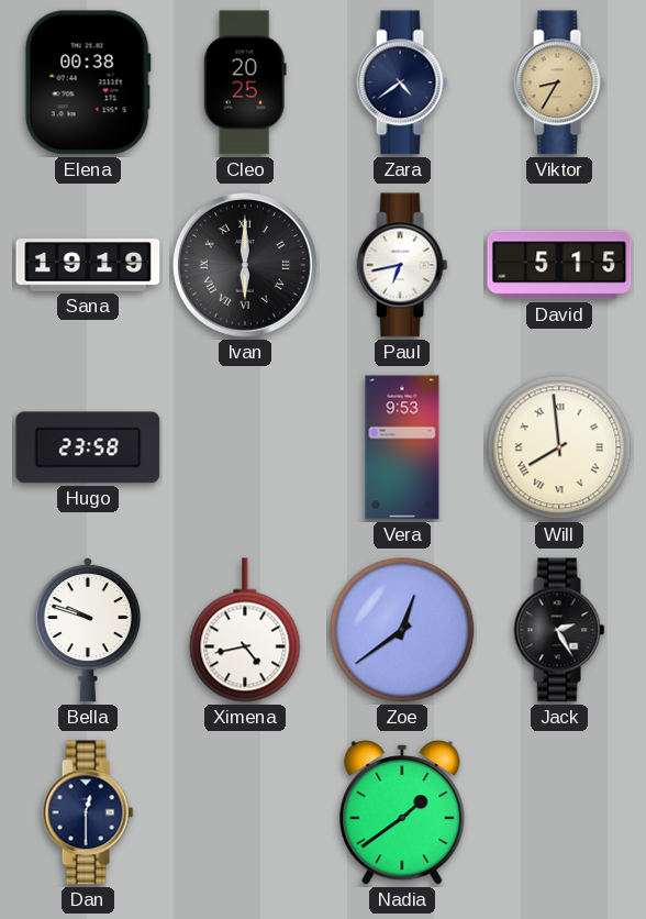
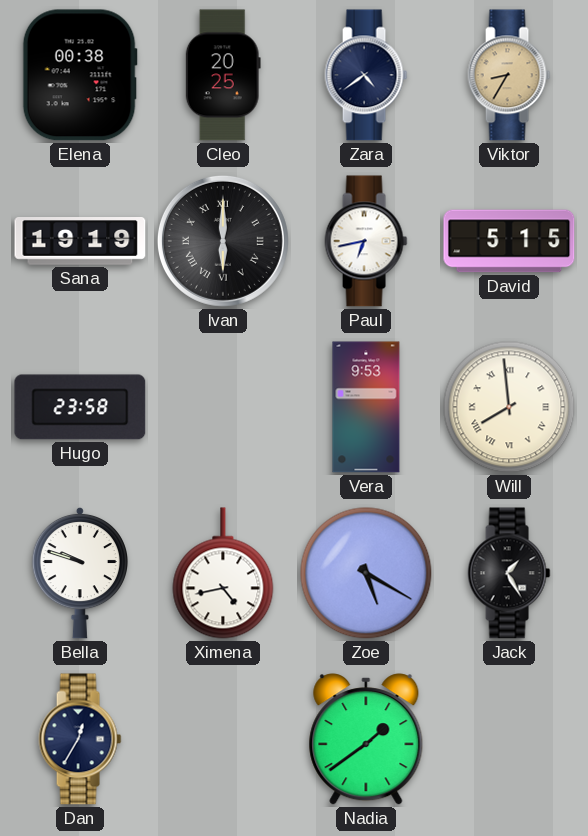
Zoe: 12:39 -> 5:20 (366, 573)
Jack: 2:25 -> 1:25 (509, 573)
Dan: 12:30 -> 12:35 (80, 739)
